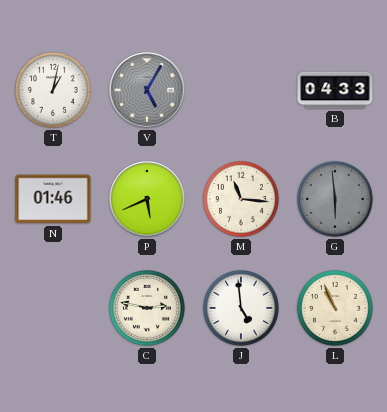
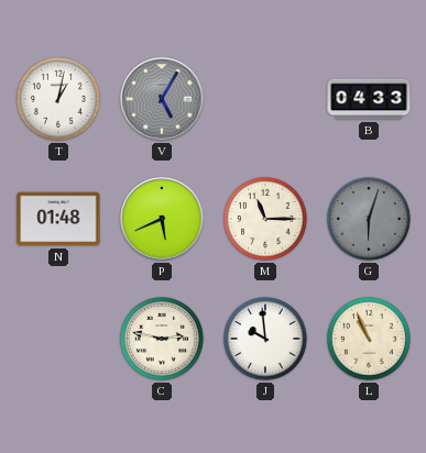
N: 01:46 -> 01:48 (58, 219)
M: 11:16 -> 11:15 (266, 220)
G: 5:59 -> 6:03 (370, 220)
J: 4:59 -> 9:59 (266, 340)
